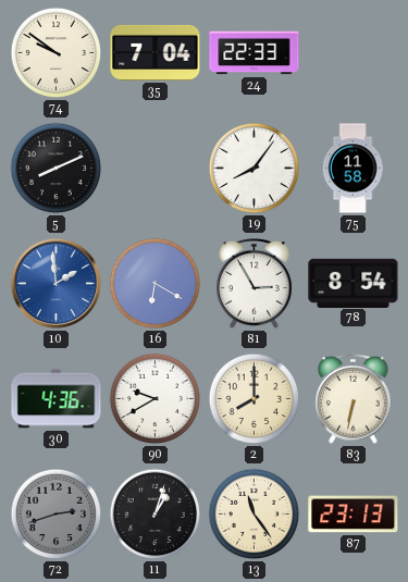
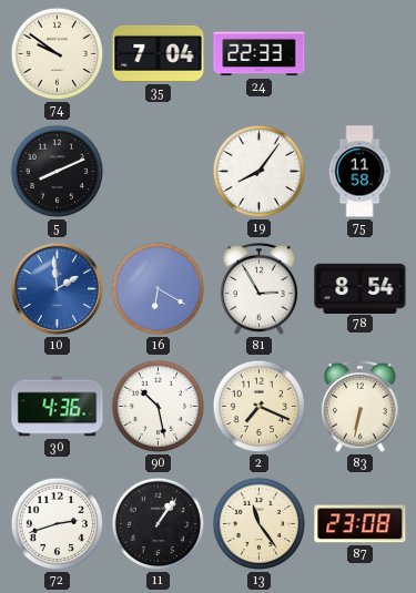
90: 9:40 -> 10:28 (159, 407)
2: 8:00 -> 7:19 (260, 407)
72 dial: grey -> white (58, 524)
11: 1:03 -> 1:06 (159, 524)
87: 23:13 -> 23:08 (361, 524)
